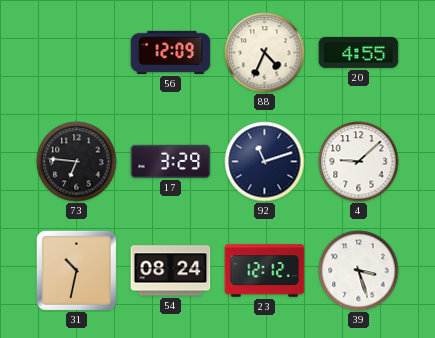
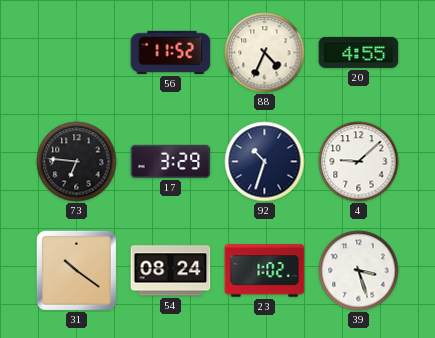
56: 12:09 -> 11:52 (171, 52)
92: 11:12 -> 10:33 (265, 162)
31: 10:32 -> 10:21 (76, 270)
23: 12:12 -> 1:02 (265, 271)
